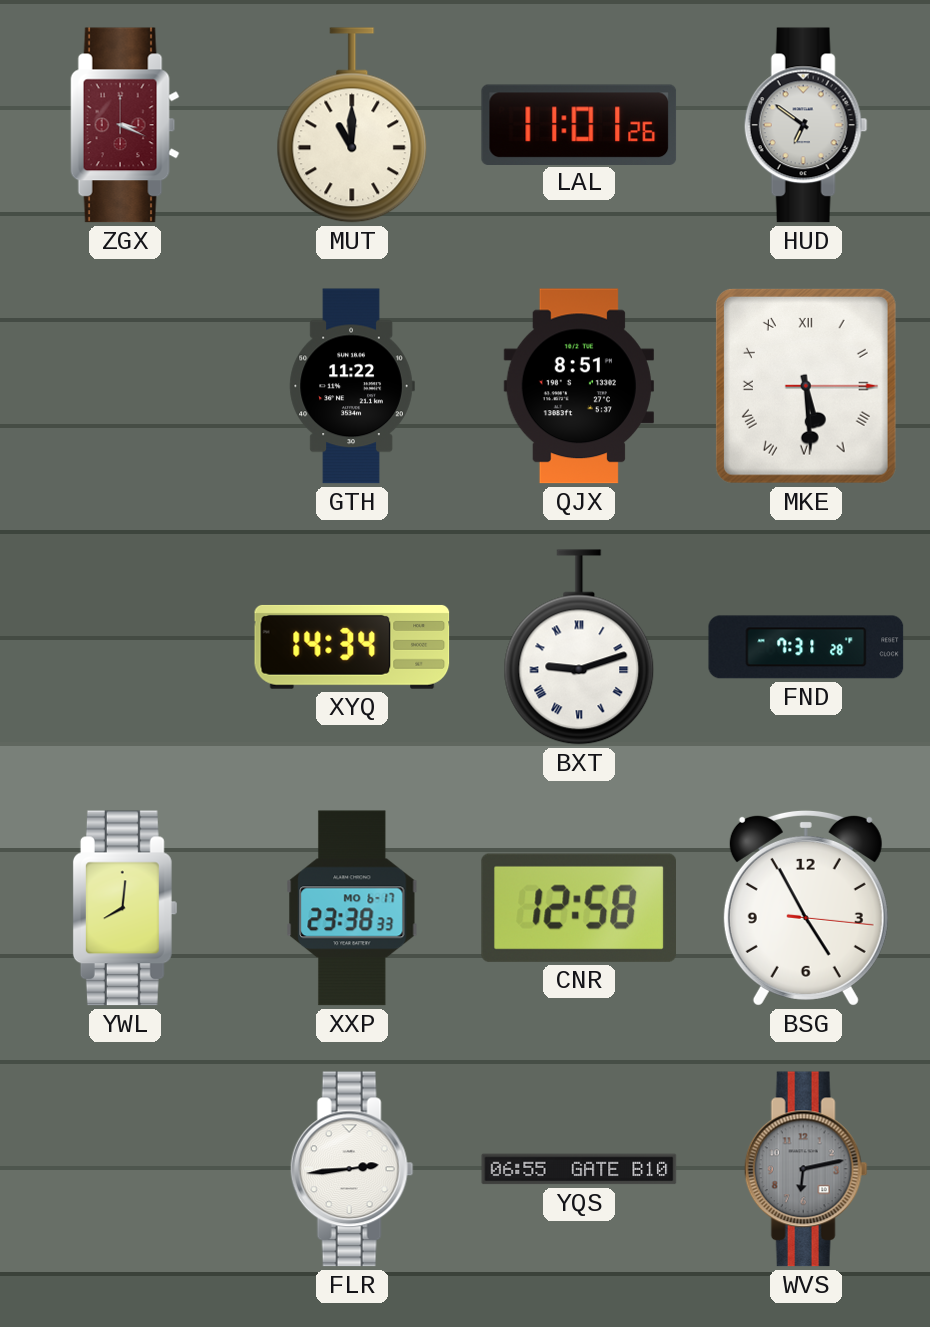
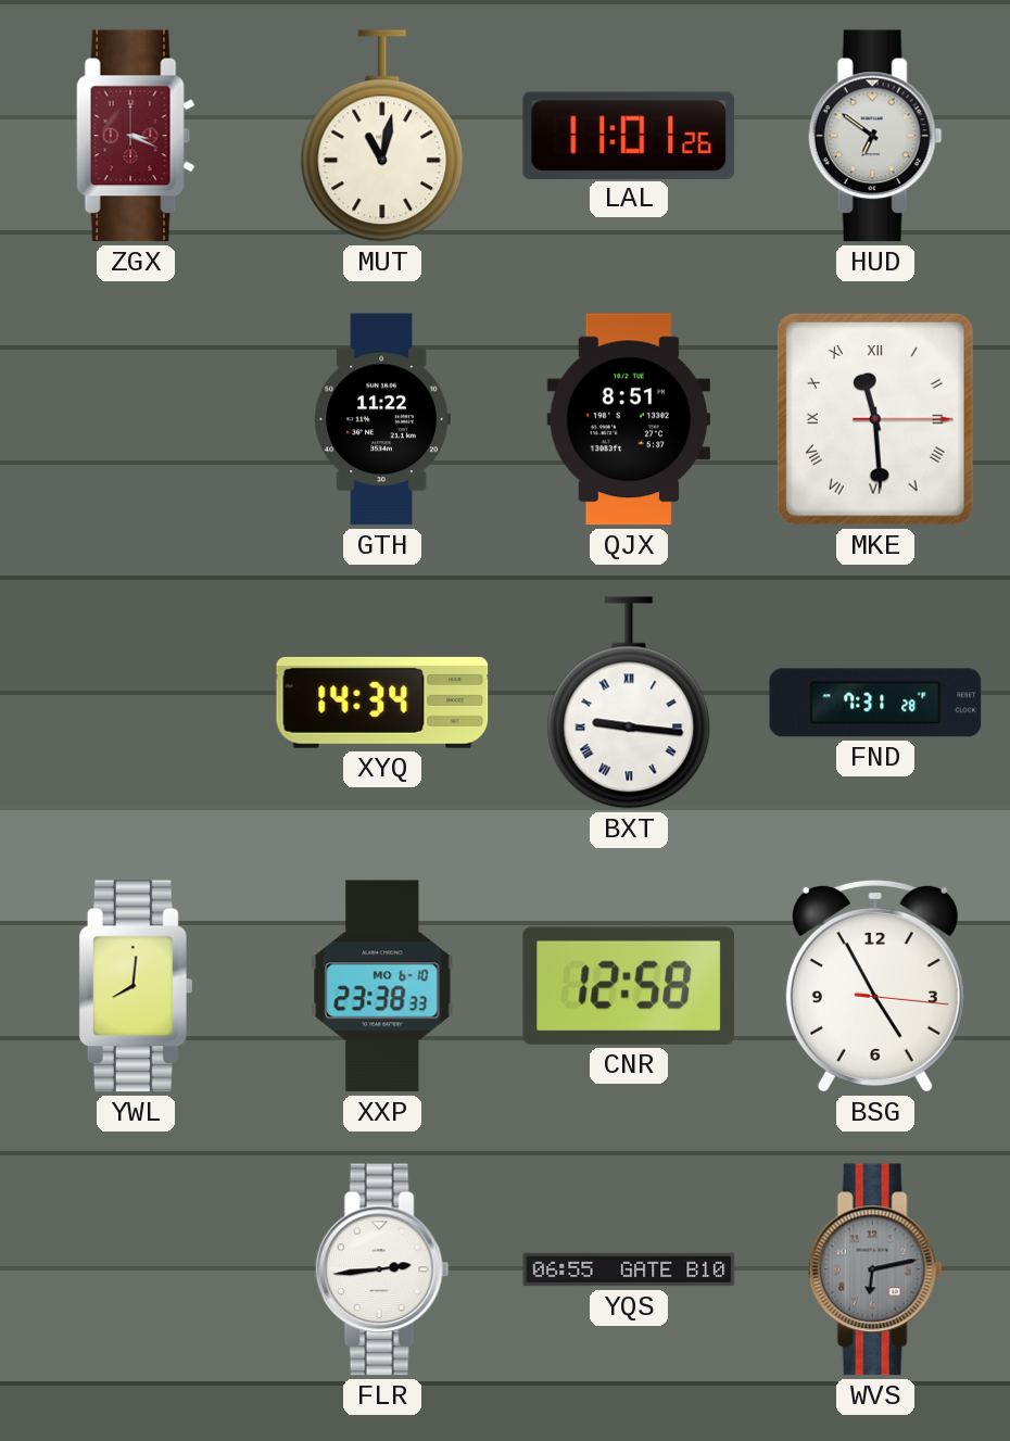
MUT: 11:00 -> 11:02 (382, 136)
MKE: 5:29 -> 11:29 (875, 419)
BXT: 9:12 -> 9:16 (629, 703)
XXP date: MO 6-17 -> MO 6-10 (382, 986)
